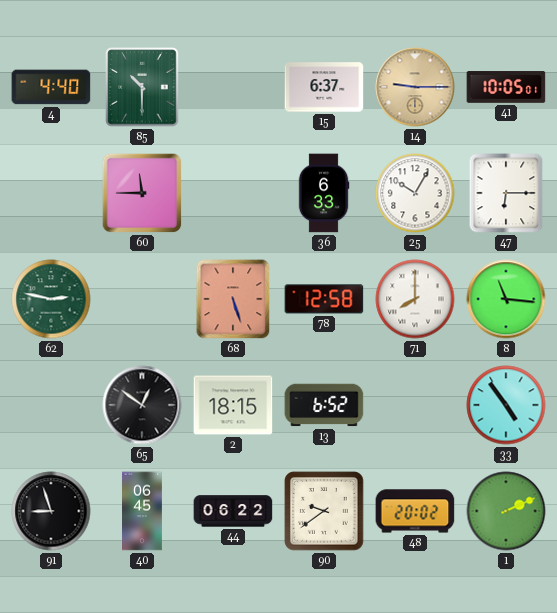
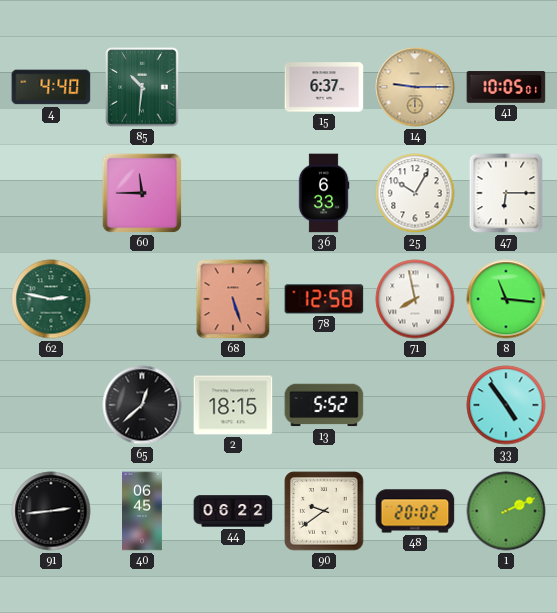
85: 10:30 -> 10:31 (142, 87)
71: 8:00 -> 7:58 (415, 299)
65: 12:51 -> 12:38 (142, 405)
13: 6:52 -> 5:52 (324, 405)
91: 8:57 -> 2:44 (51, 511)
